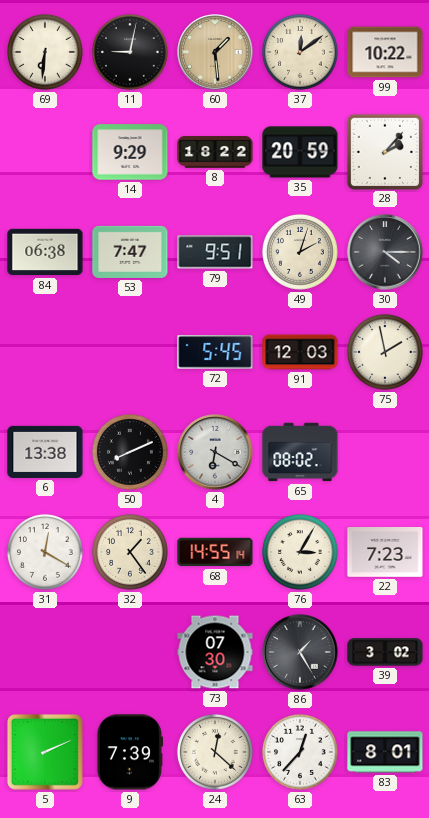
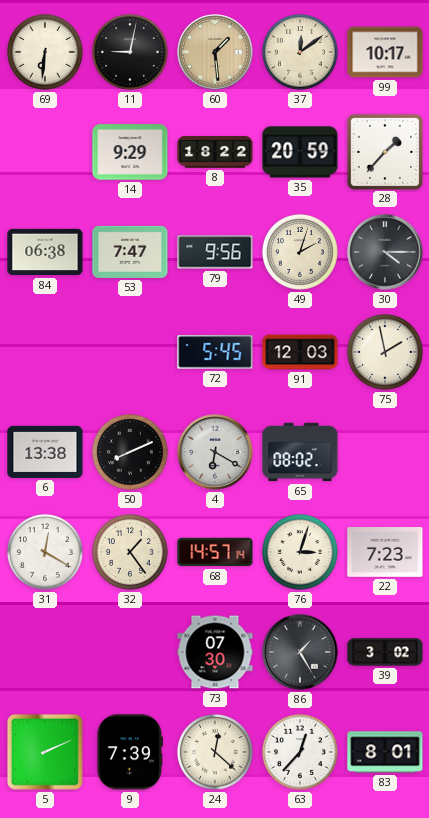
99: 10:22 -> 10:17 (385, 52)
28: 2:07 -> 1:37 (384, 151)
79: 9:51 -> 9:56 (215, 252)
68: 14:55 -> 14:57 (215, 552)
76: 3:05 -> 3:03 (300, 552)
